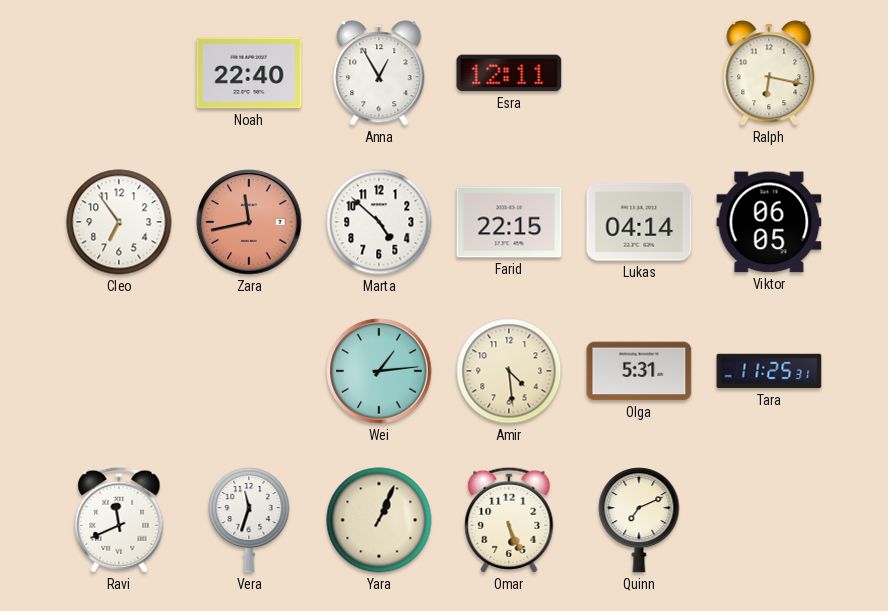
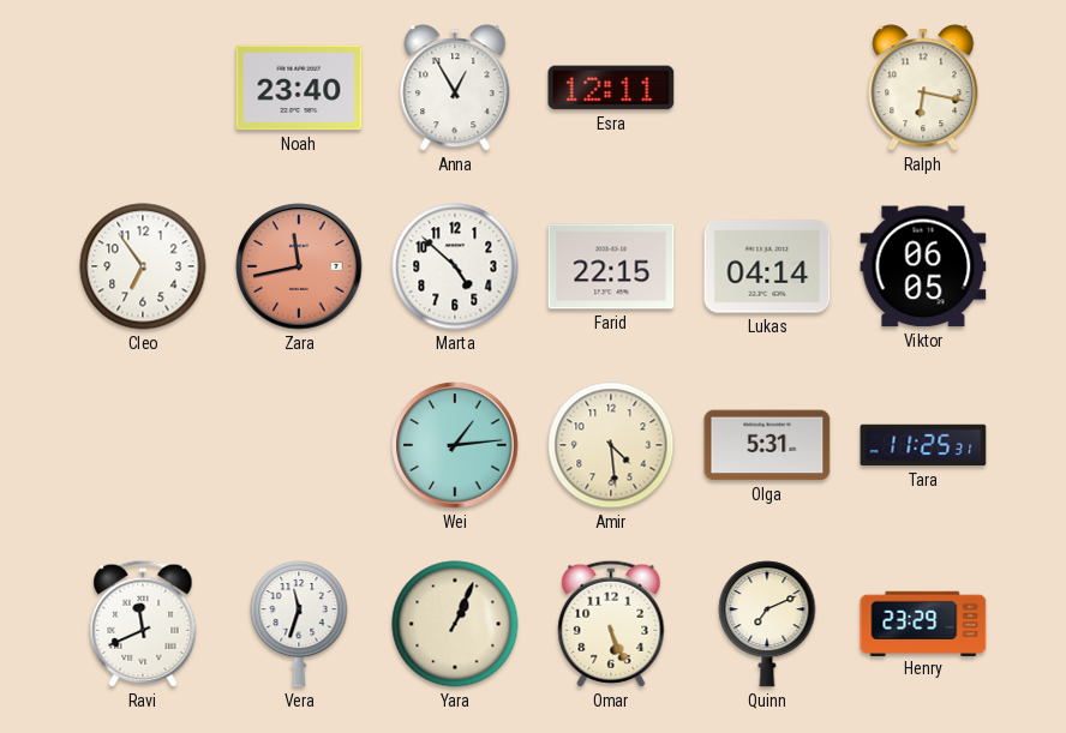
Noah: 22:40 -> 23:40 (299, 88)
Henry: none -> 23:29 (923, 623)
